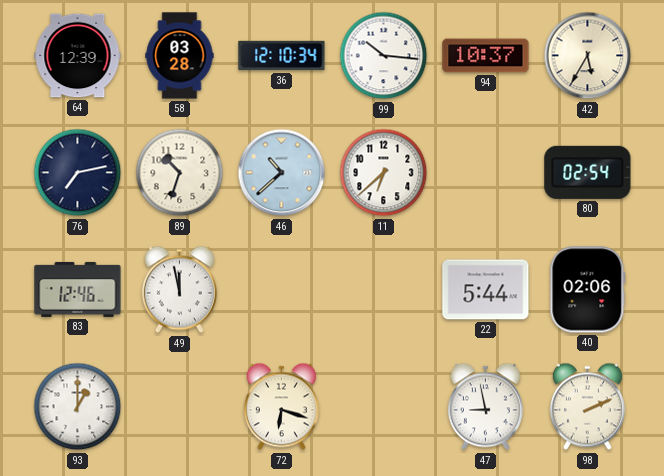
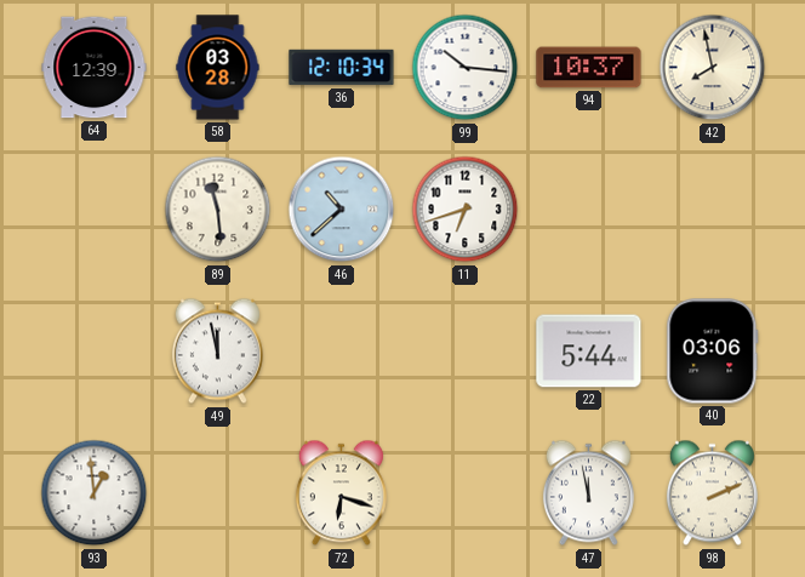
42: 5:35 -> 7:58 (713, 68)
76: 7:13 -> none (78, 173)
89: 10:33 -> 11:29 (218, 210)
11: 6:38 -> 6:42 (466, 210)
80: 02:54 -> none (588, 172)
83: 12:46 -> none (78, 289)
40: 02:06 -> 03:06 (713, 352)
93: 1:00 -> 12:59 (95, 493)
47: 8:58 -> 11:58 (588, 493)
